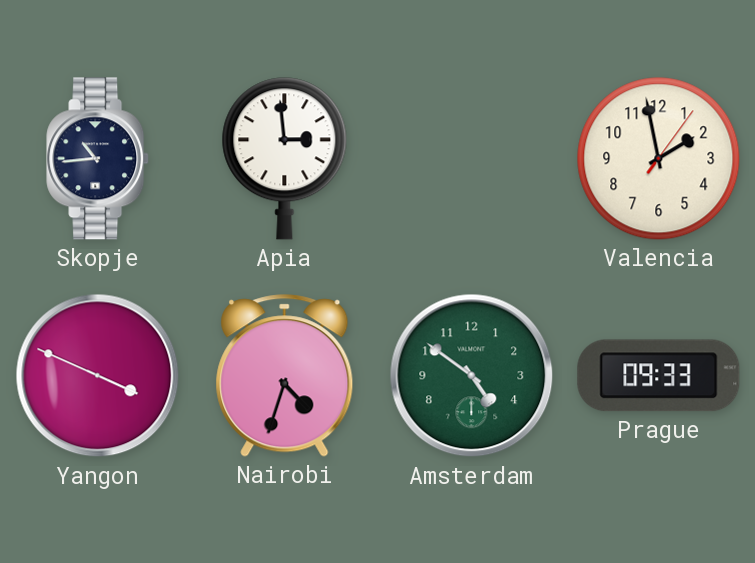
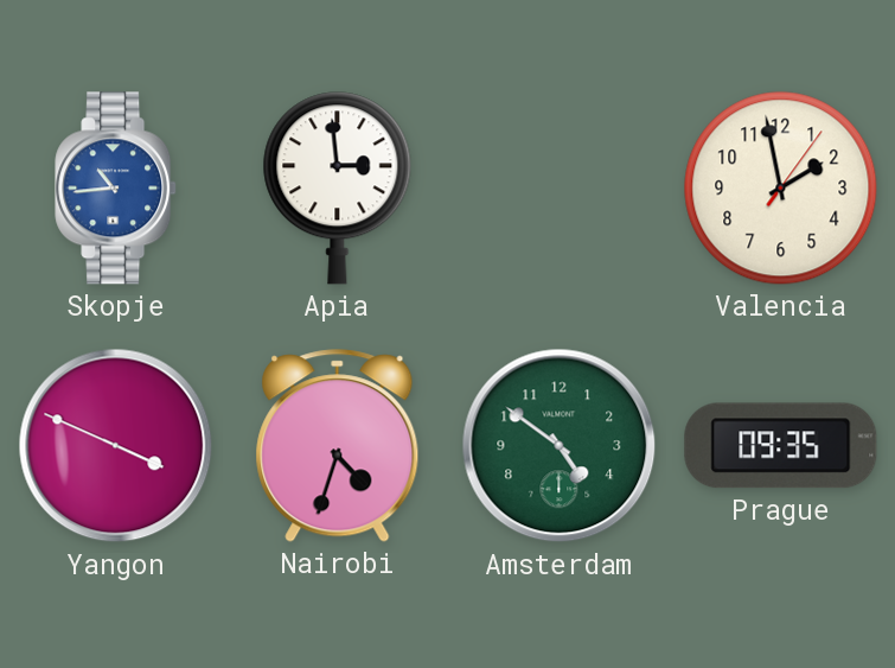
Skopje dial: navy -> blue (116, 189)
Prague: 09:33 -> 09:35 (781, 446)
